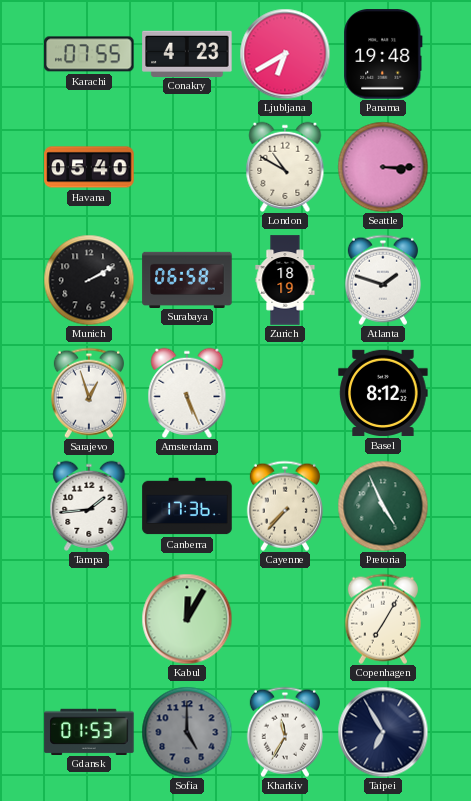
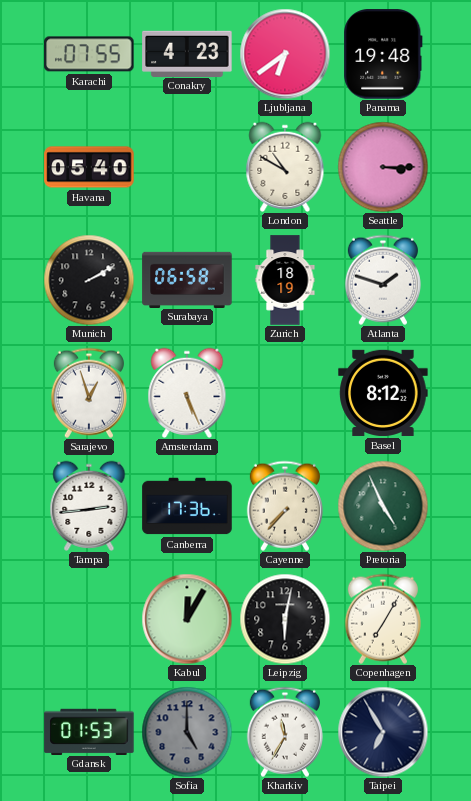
Ljubljana: 6:40 -> 6:39 (285, 54)
Tampa: 1:44 -> 2:44 (89, 506)
Leipzig: none -> 6:02 (285, 619)
